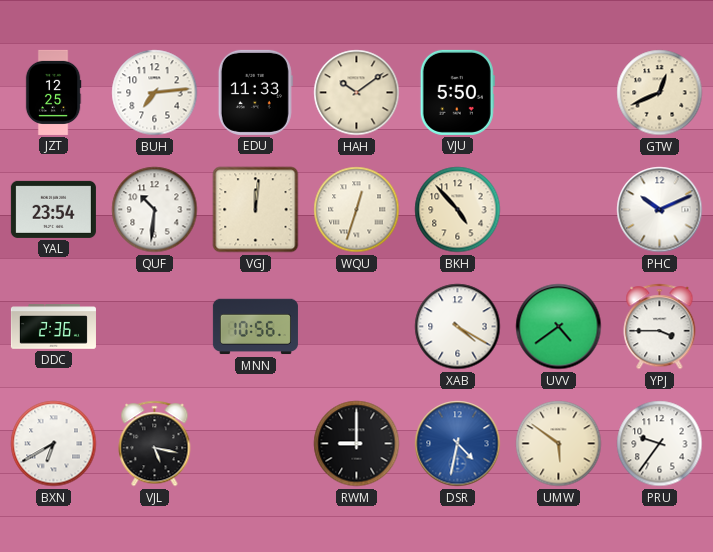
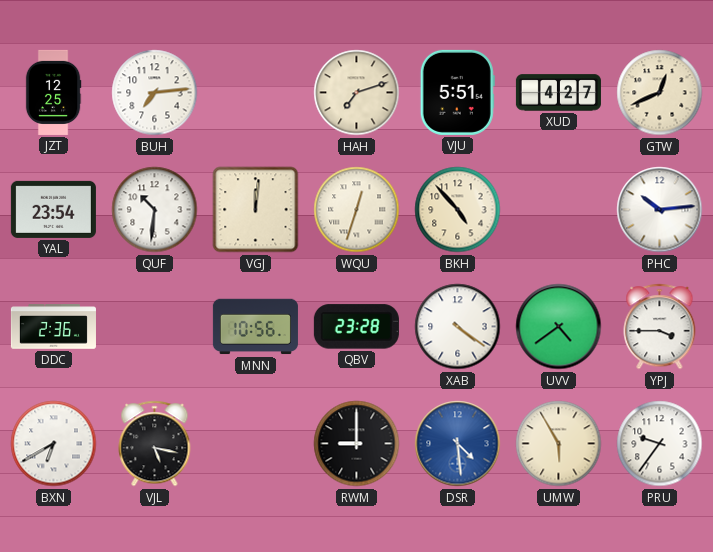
EDU: 11:33 -> none (255, 92)
HAH: 10:09 -> 7:12 (357, 93)
VJU: 5:50 -> 5:51 (457, 92)
XUD: none -> 4:27 (558, 93)
PHC: 10:11 -> 10:14 (660, 210)
QBV: none -> 23:28 (356, 327)
XAB: 4:20 -> 4:21 (458, 327)
DSR: 4:32 -> 4:29 (458, 444)
UMW: 5:51 -> 5:55 (559, 444)
